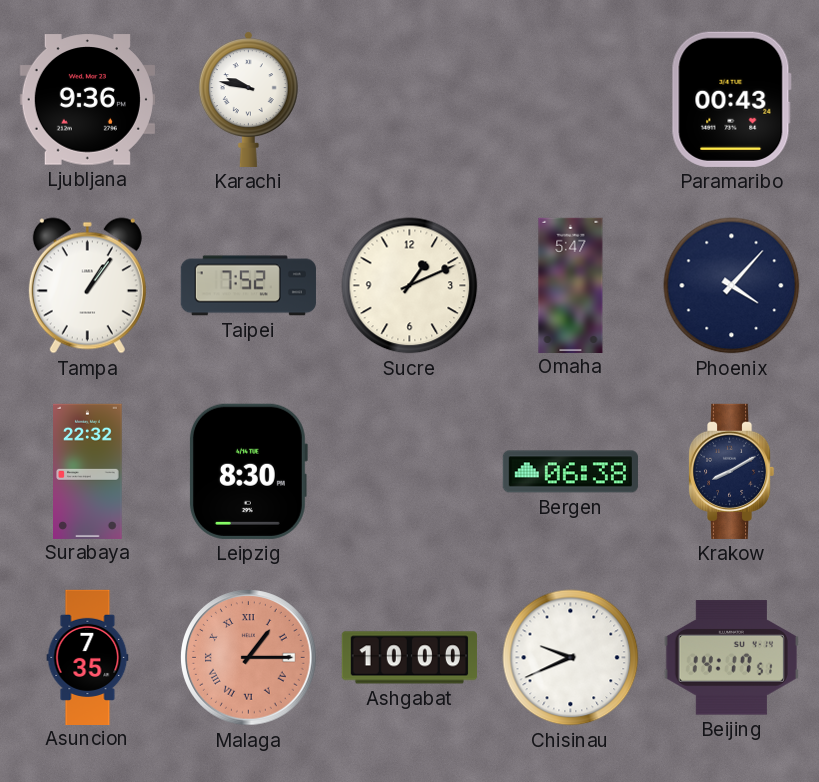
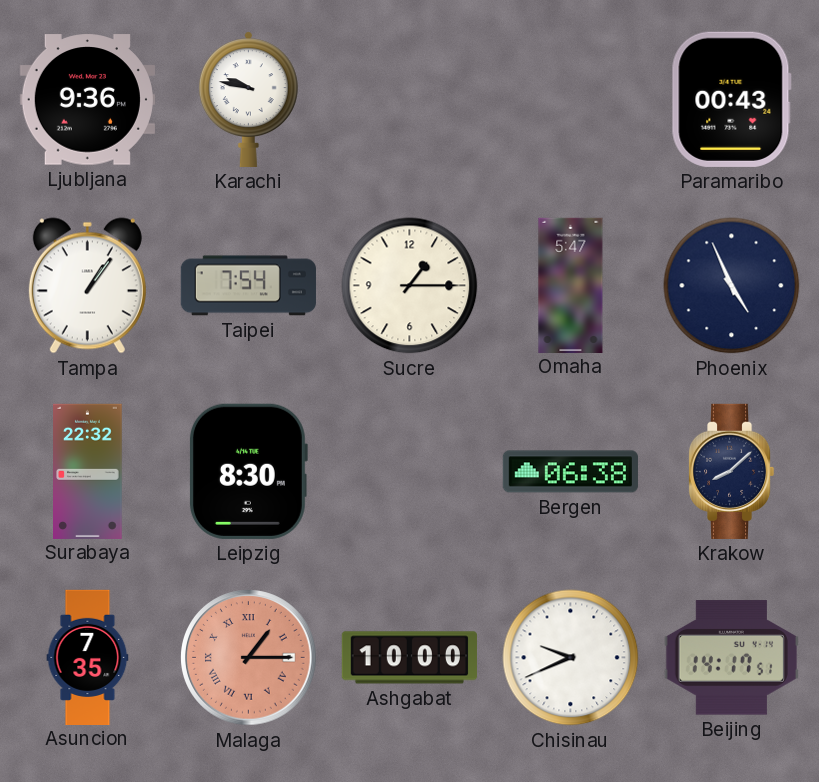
Taipei: 7:52 -> 7:54 (248, 286)
Sucre: 1:11 -> 1:15 (410, 286)
Phoenix: 4:07 -> 4:56 (732, 286)
Krakow: 8:10 -> 8:08 (731, 471)
